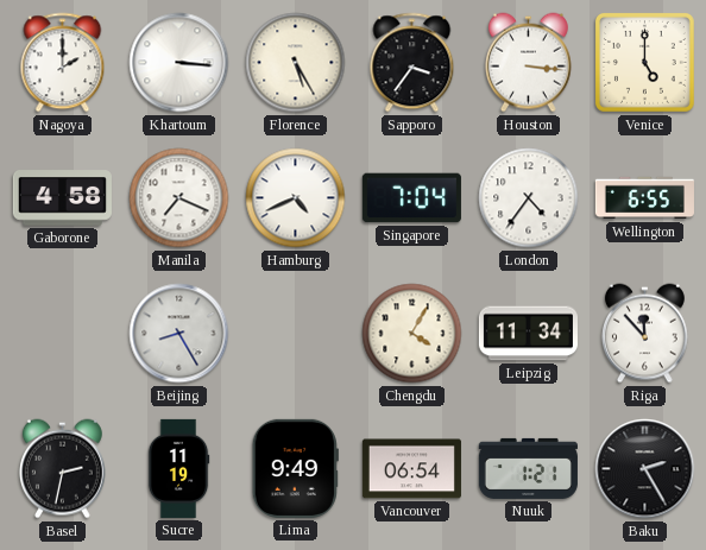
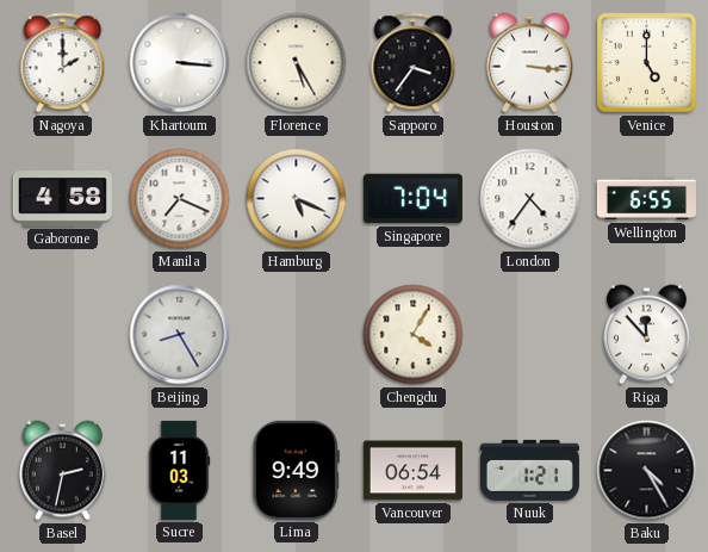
Hamburg: 4:41 -> 5:19 (297, 199)
Leipzig: 11:34 -> none (528, 334)
Sucre: 11:19 -> 11:03 (179, 470)
Baku: 2:25 -> 4:25 (647, 471)
